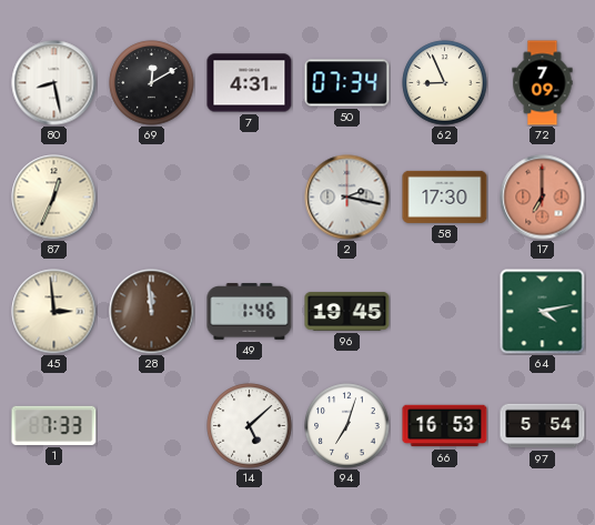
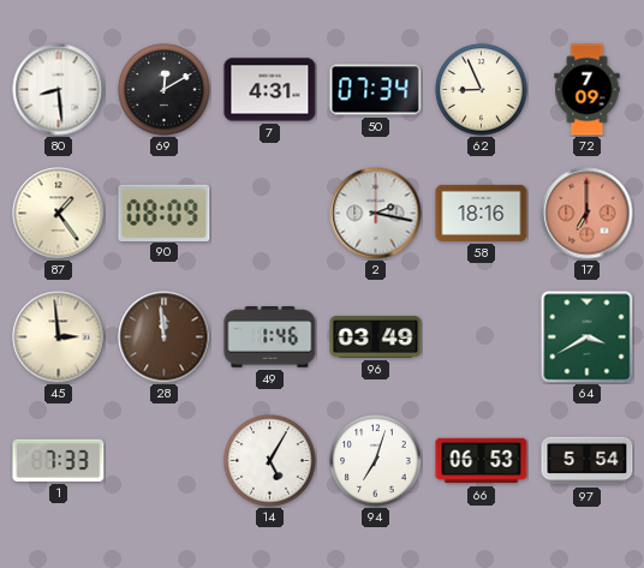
80: 8:28 -> 8:29 (59, 90)
87: 12:34 -> 1:24 (59, 214)
90: none -> 08:09 (165, 213)
58: 17:30 -> 18:16 (482, 213)
96: 19:45 -> 03:49 (376, 337)
64: 4:13 -> 3:40 (588, 337)
14: 5:08 -> 5:05 (270, 461)
66: 16:53 -> 06:53 (482, 461)
